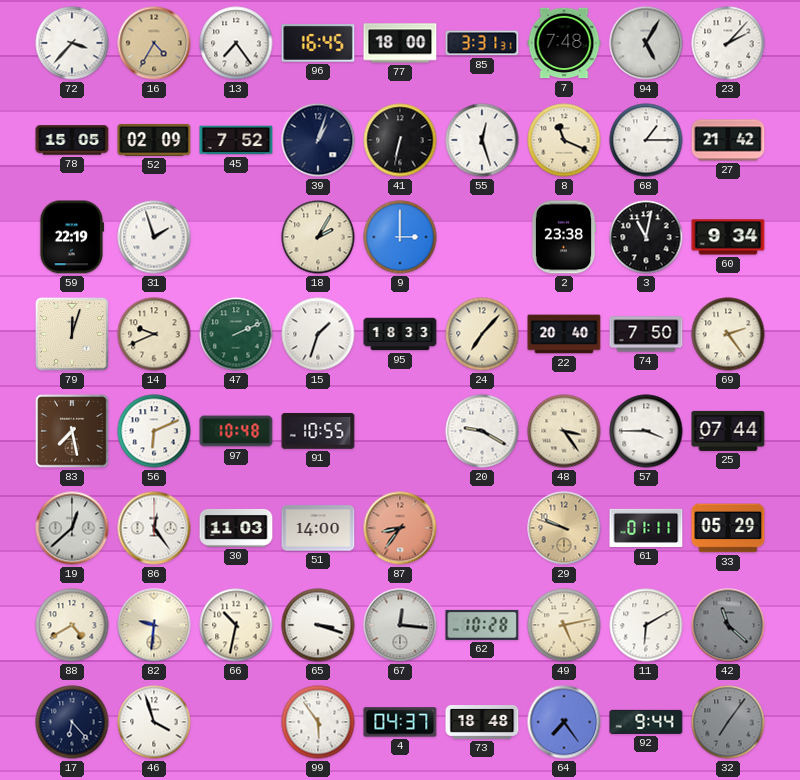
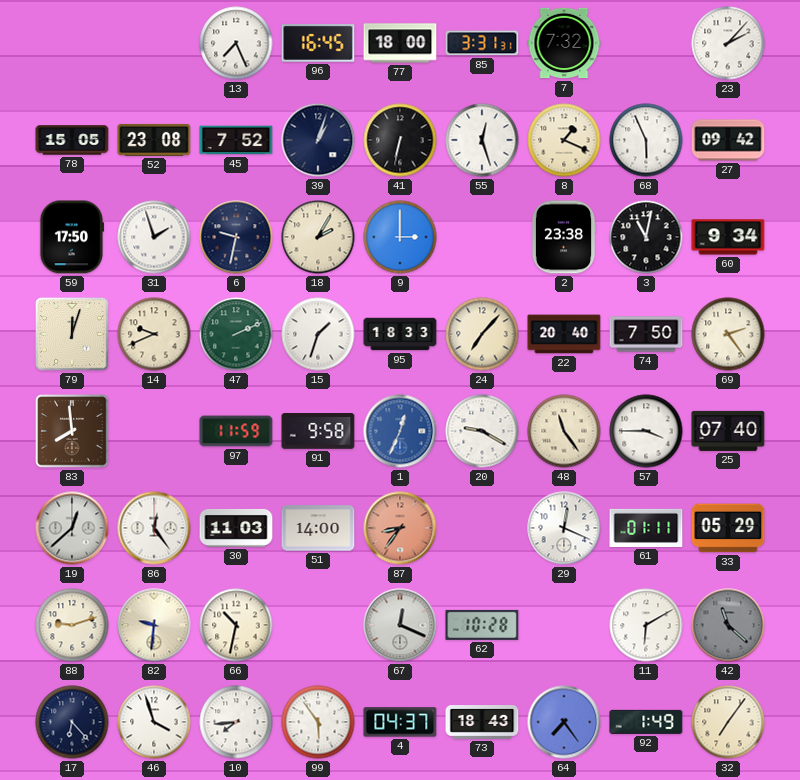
72: 3:37 -> none (72, 43)
16: 4:35 -> none (154, 43)
13: 7:24 -> 7:26 (236, 43)
7: 7:48 -> 7:32 (564, 43)
94: 5:05 -> none (646, 43)
52: 02:09 -> 23:08 (154, 140)
8: 11:19 -> 1:19 (564, 140)
68: 1:15 -> 5:56 (646, 140)
27: 21:42 -> 09:42 (728, 140)
59: 22:19 -> 17:50 (72, 237)
6: none -> 9:32 (236, 237)
83: 7:28 -> 7:59 (72, 431)
56: 6:11 -> none (154, 431)
97: 10:48 -> 11:59 (236, 431)
91: 10:55 -> 9:58 (318, 431)
1: none -> 12:34 (400, 431)
48: 3:24 -> 11:24 (564, 431)
25: 07:44 -> 07:40 (728, 431)
29: 9:48 -> 12:19 (564, 528)
29 dial: champagne -> white (564, 528)
88: 4:40 -> 9:12 (72, 625)
65: 3:18 -> none (318, 625)
67: 12:16 -> 12:19 (400, 625)
49: 5:13 -> none (564, 625)
10: none -> 7:44 (236, 722)
73: 18:48 -> 18:43 (482, 722)
92: 9:44 -> 1:49 (646, 722)
32 dial: grey -> cream (728, 722)
